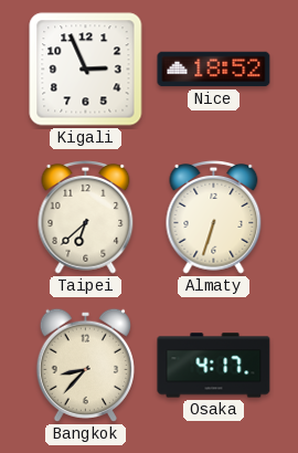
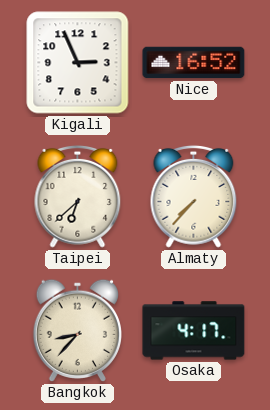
Nice: 18:52 -> 16:52 (194, 63)
Almaty: 6:33 -> 7:37 (194, 196)
